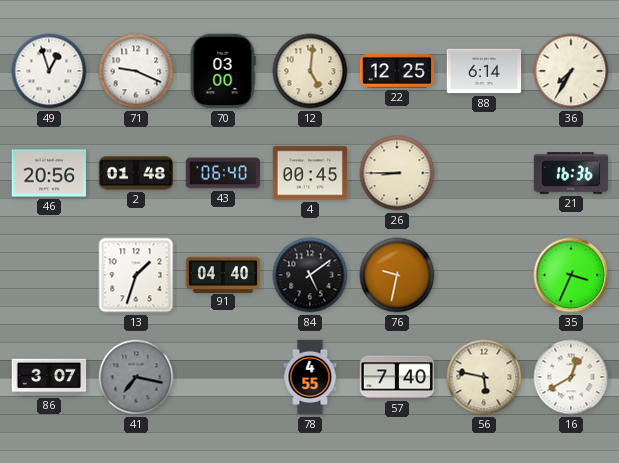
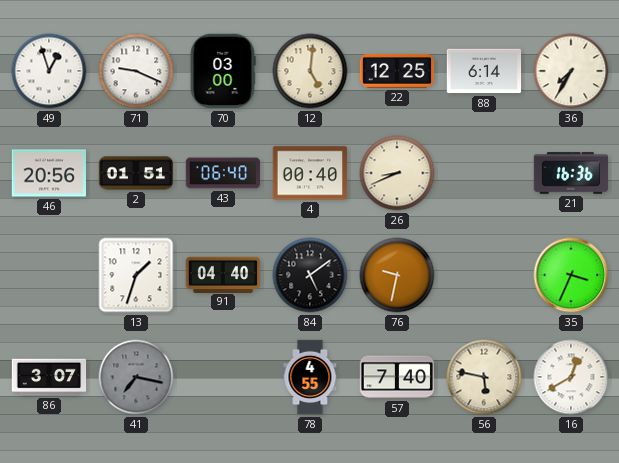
2: 01:48 -> 01:51 (136, 173)
4: 00:45 -> 00:40 (310, 173)
26: 8:45 -> 8:41 (397, 173)
